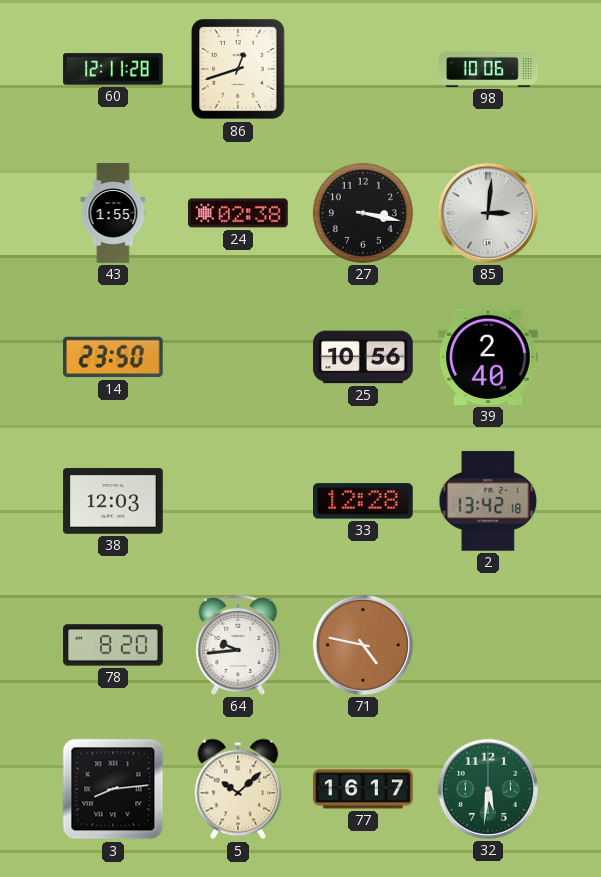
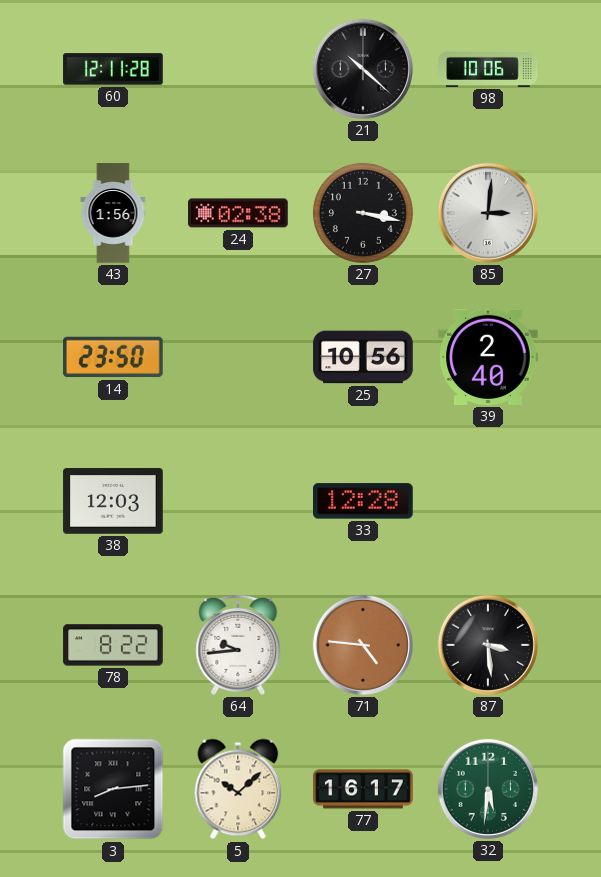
86: 12:42 -> none (238, 69)
21: none -> 10:22 (363, 69)
43: 1:55 -> 1:56 (113, 213)
2: 13:42 -> none (488, 501)
78: 8:20 -> 8:22 (113, 645)
71: 4:47 -> 4:46 (363, 645)
87: none -> 3:29 (488, 645)
